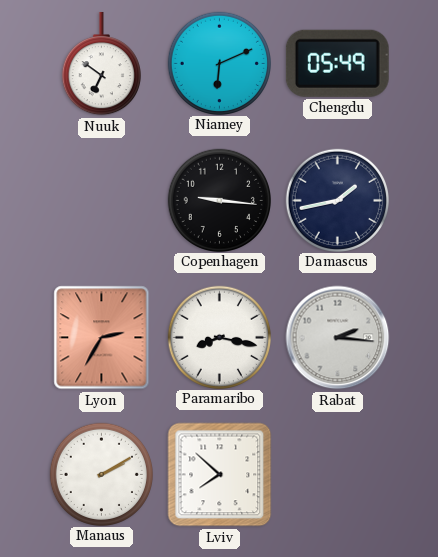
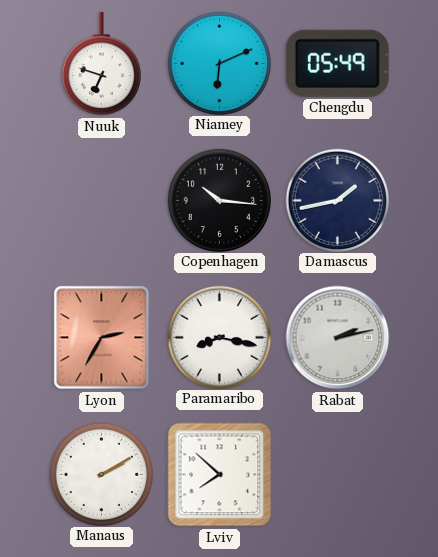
Nuuk: 6:51 -> 6:48 (101, 64)
Copenhagen: 9:16 -> 10:16 (219, 200)
Rabat: 2:16 -> 2:13 (338, 338)
